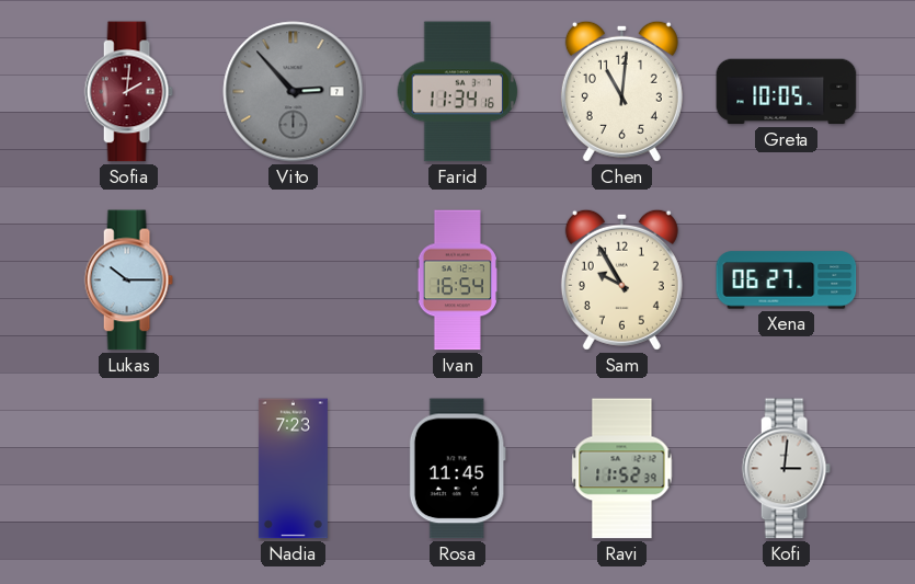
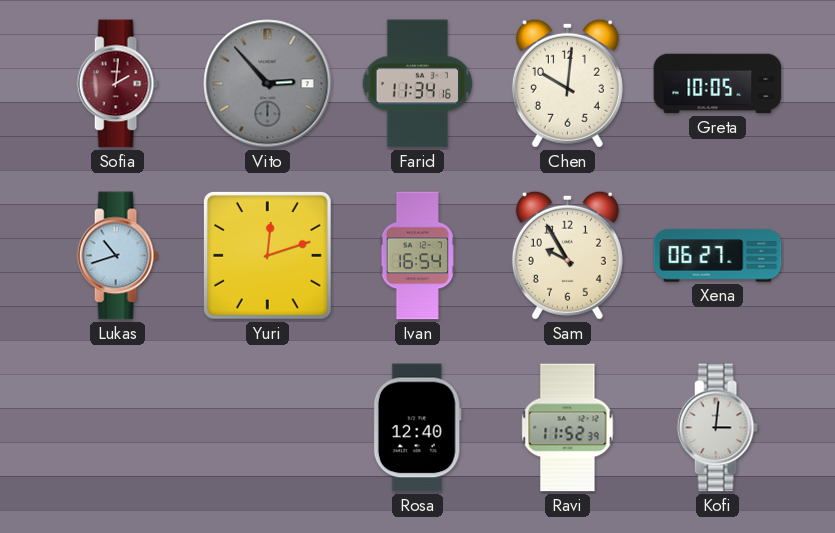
Chen: 11:01 -> 10:01 (567, 83)
Lukas: 10:15 -> 10:42 (117, 256)
Yuri: none -> 12:12 (267, 255)
Nadia: 7:23 -> none (293, 469)
Rosa: 11:45 -> 12:40 (417, 428)
